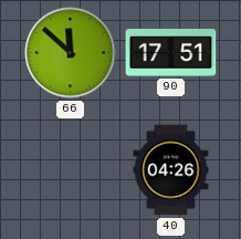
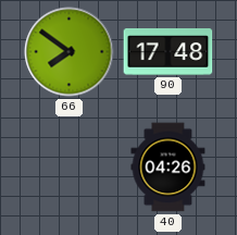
66: 11:52 -> 7:51 (70, 52)
90: 17:51 -> 17:48 (169, 52)
